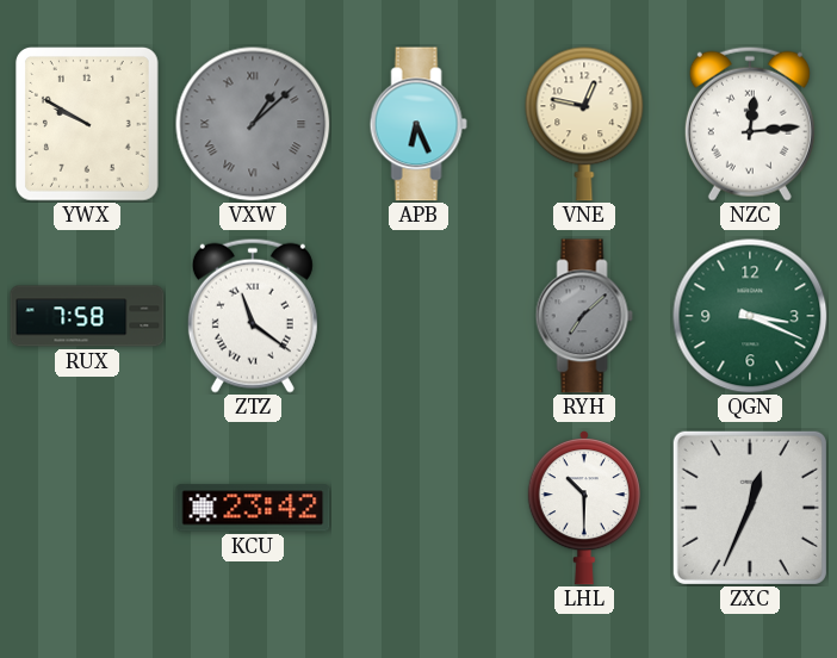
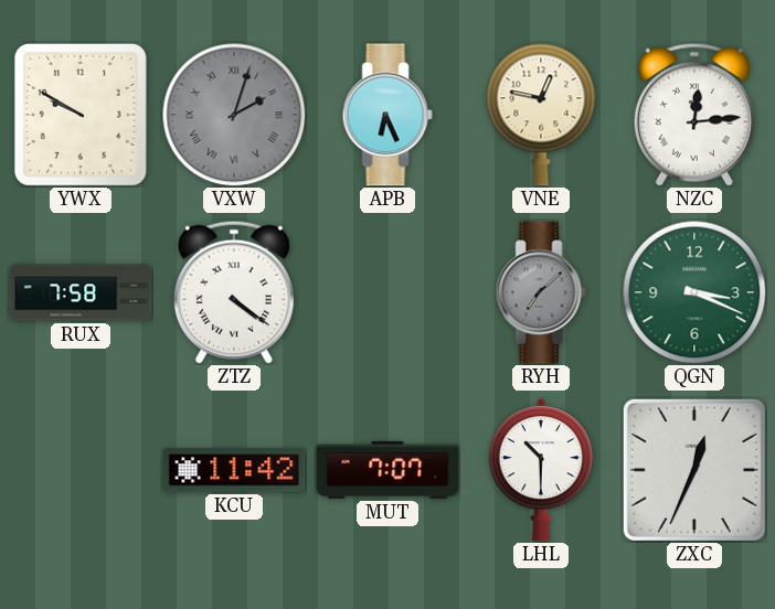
VXW: 1:08 -> 2:03 (234, 115)
ZTZ: 11:21 -> 4:21 (234, 292)
KCU: 23:42 -> 11:42 (234, 470)
MUT: none -> 7:07 (387, 470)
